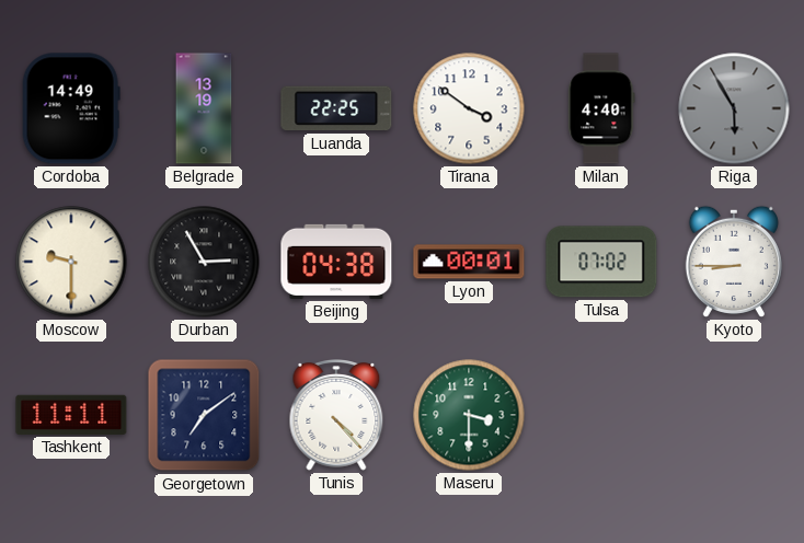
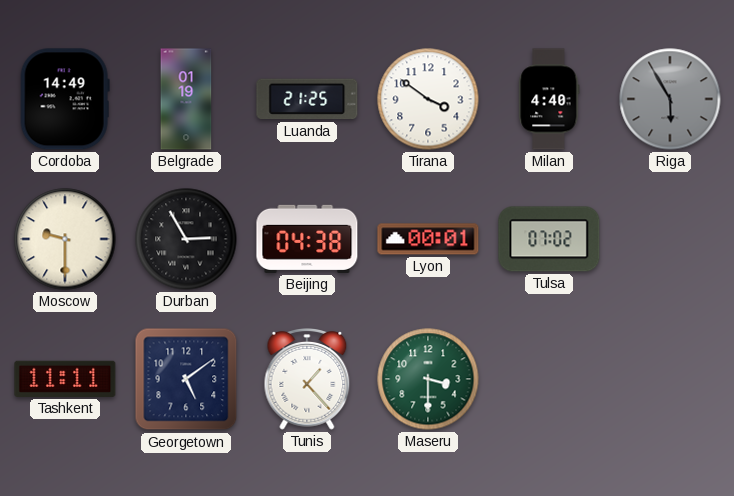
Belgrade: 13:19 -> 01:19 (186, 99)
Luanda: 22:25 -> 21:25 (307, 99)
Kyoto: 8:45 -> none (734, 262)
Georgetown: 7:09 -> 5:09 (186, 379)
Tunis: 4:23 -> 1:23 (307, 380)
